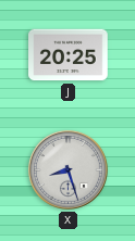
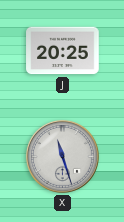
X: 8:27 -> 11:27 (62, 156)
